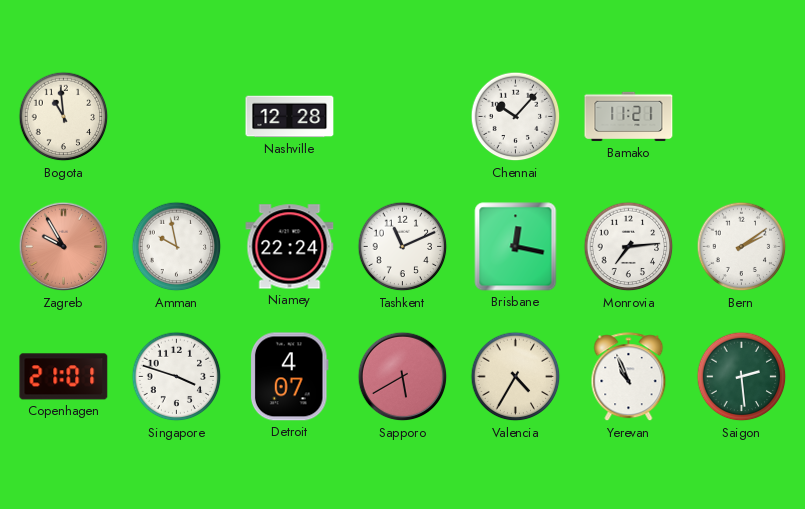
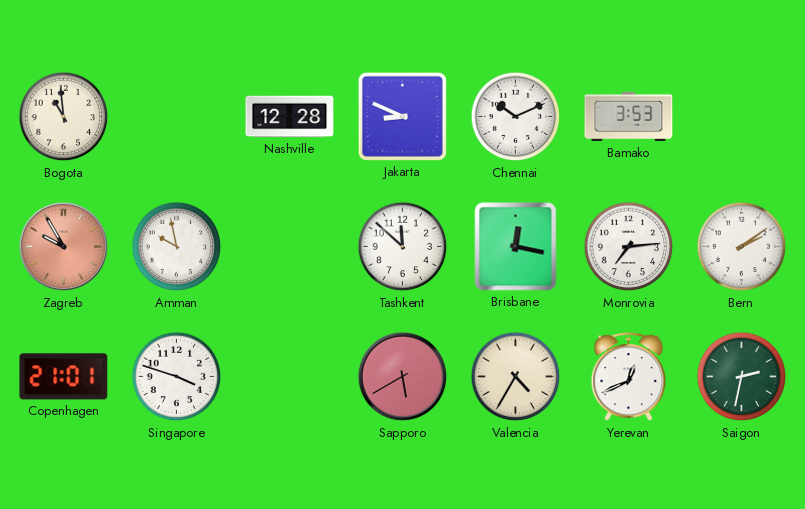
Jakarta: none -> 8:49 (402, 116)
Chennai: 10:07 -> 10:11 (516, 117)
Bamako: 11:21 -> 3:53 (629, 117)
Niamey: 22:24 -> none (290, 247)
Tashkent: 11:11 -> 11:52 (403, 247)
Detroit: 4:07 -> none (289, 377)
Yerevan: 10:56 -> 12:41 (629, 377)
Saigon: 2:29 -> 2:32 (742, 377)
